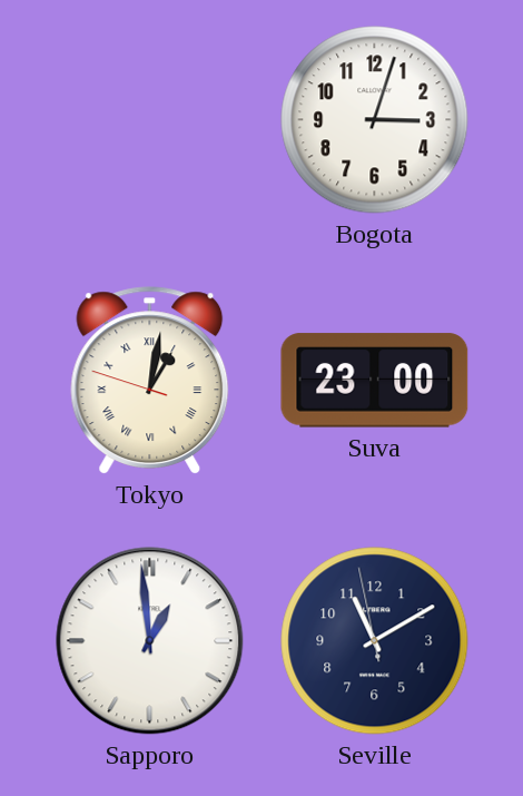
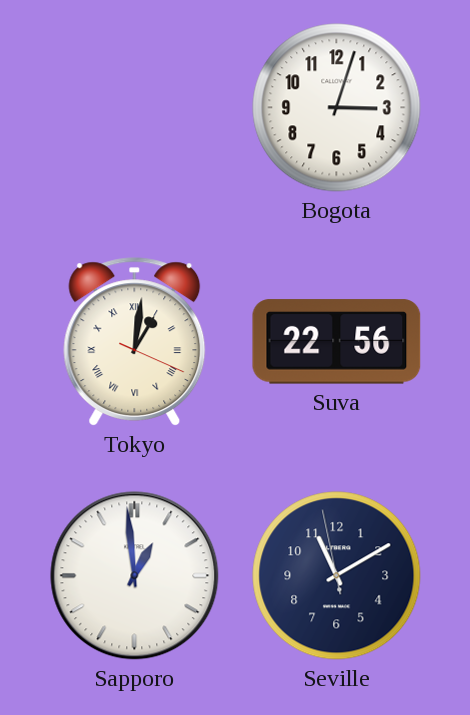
Tokyo: 1:01:48 -> 1:01:19 (135, 342)
Suva: 23:00 -> 22:56 (337, 342)
